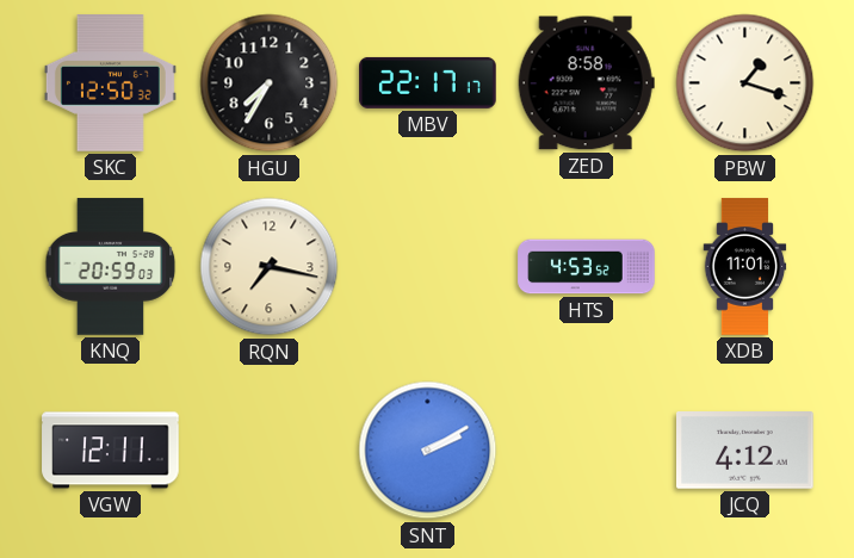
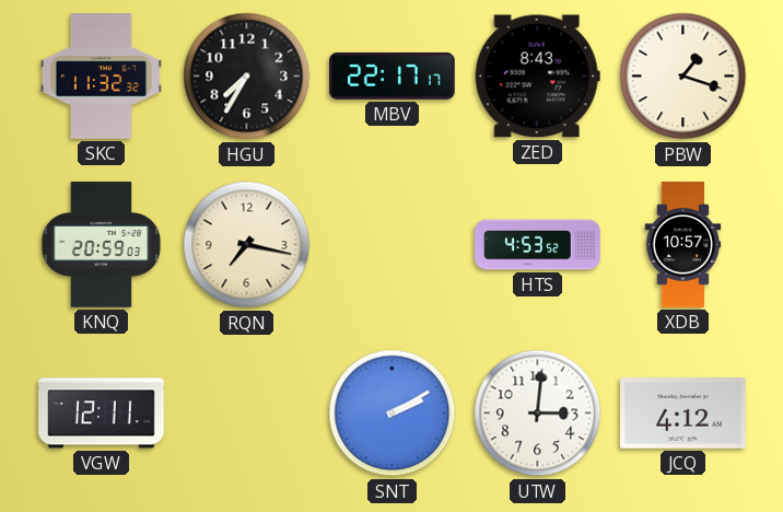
SKC: 12:50 -> 11:32 (101, 77)
ZED: 8:58 -> 8:43 (537, 77)
XDB: 11:01 -> 10:57 (683, 245)
UTW: none -> 3:01 (538, 414)
